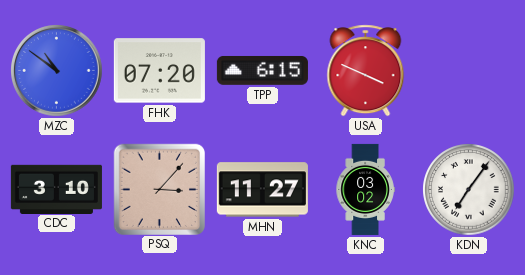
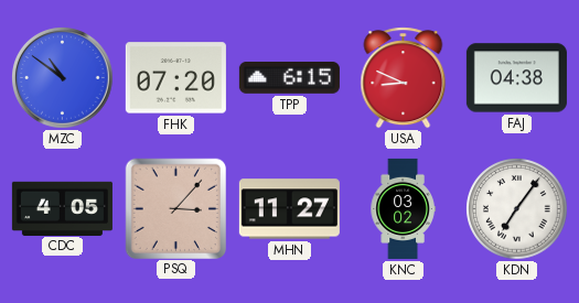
USA: 3:49 -> 8:49 (404, 78)
FAJ: none -> 04:38 (516, 78)
CDC: 3:10 -> 4:05 (62, 208)
